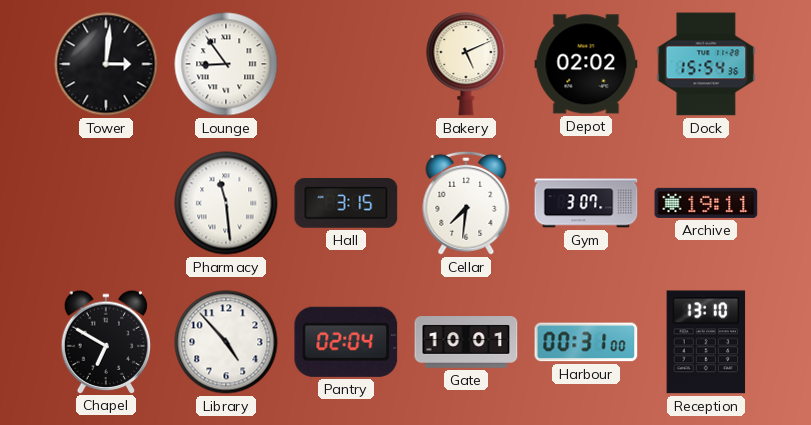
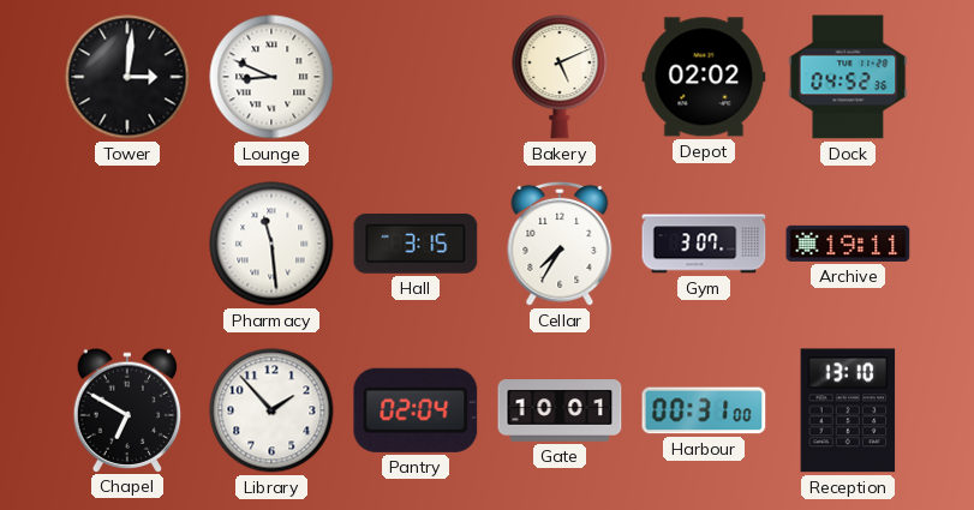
Lounge: 8:54 -> 8:49 (271, 77)
Dock: 15:54 -> 04:52 (848, 77)
Cellar: 7:31 -> 7:35 (560, 244)
Library: 4:53 -> 1:53 (271, 410)
